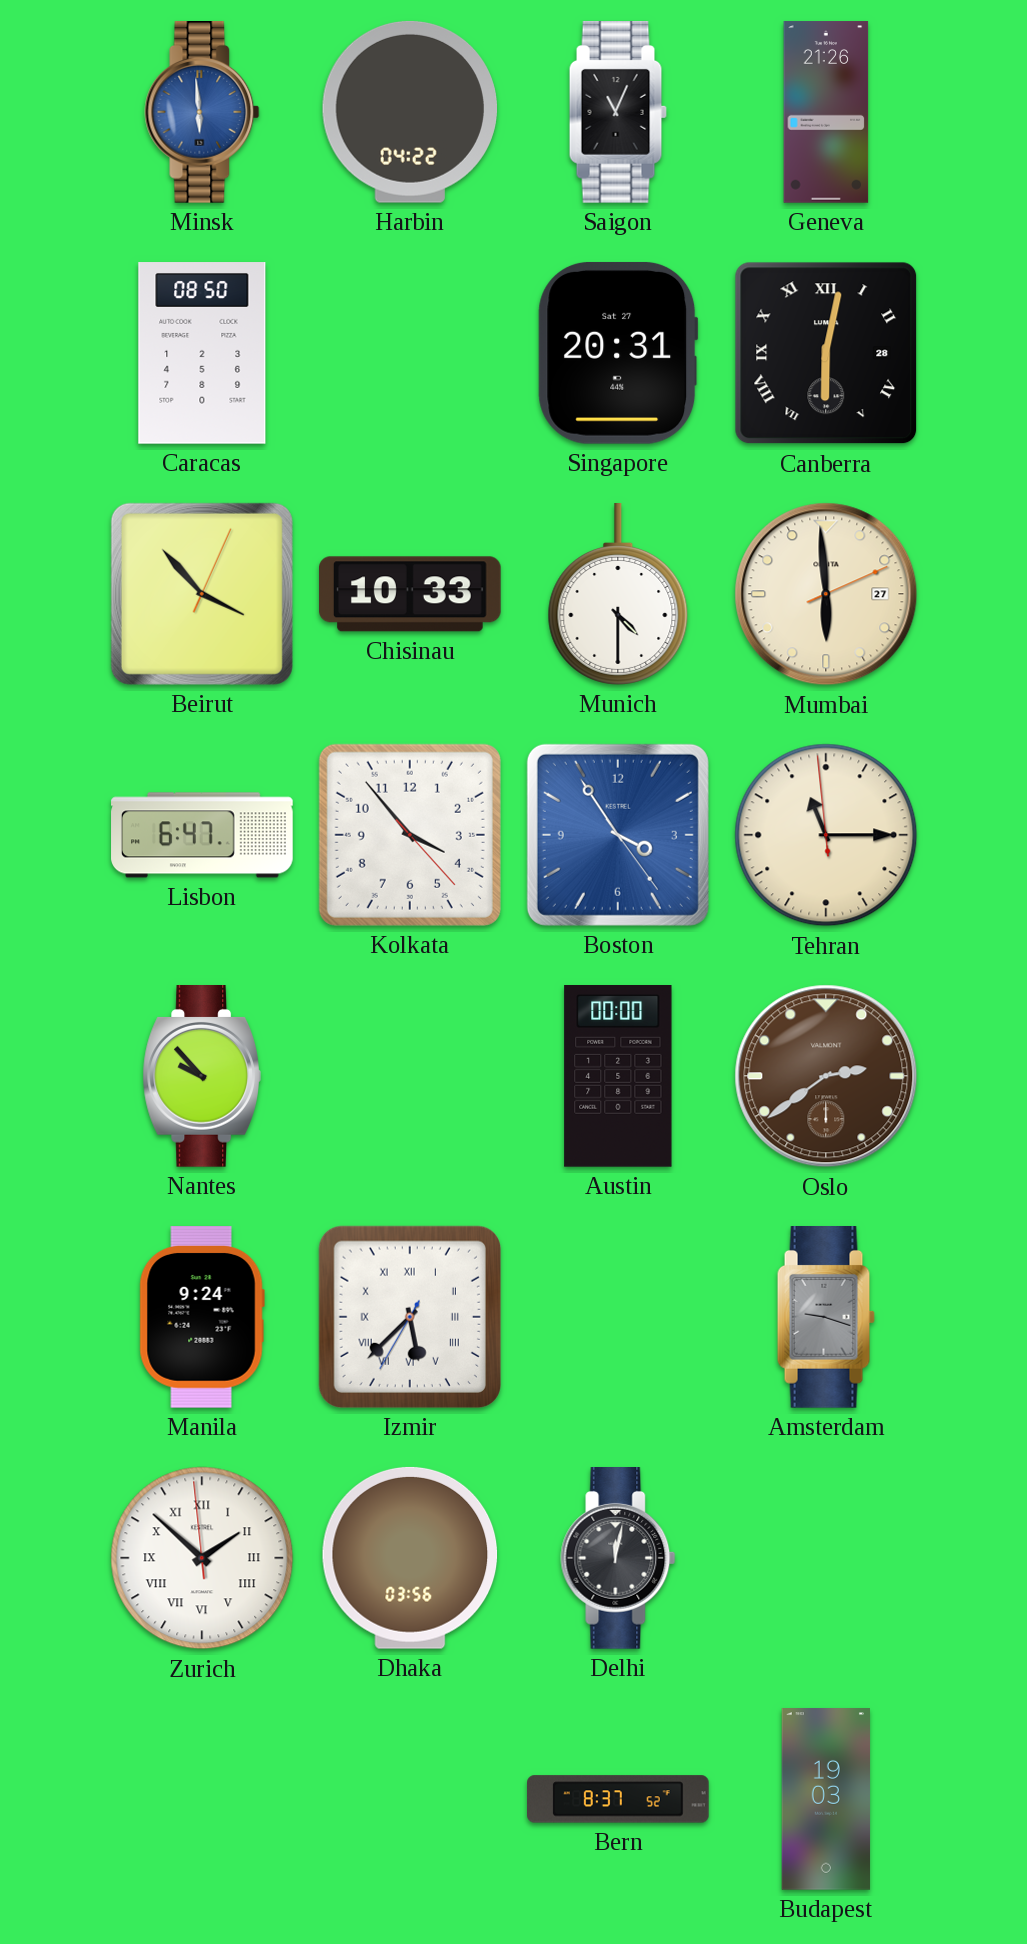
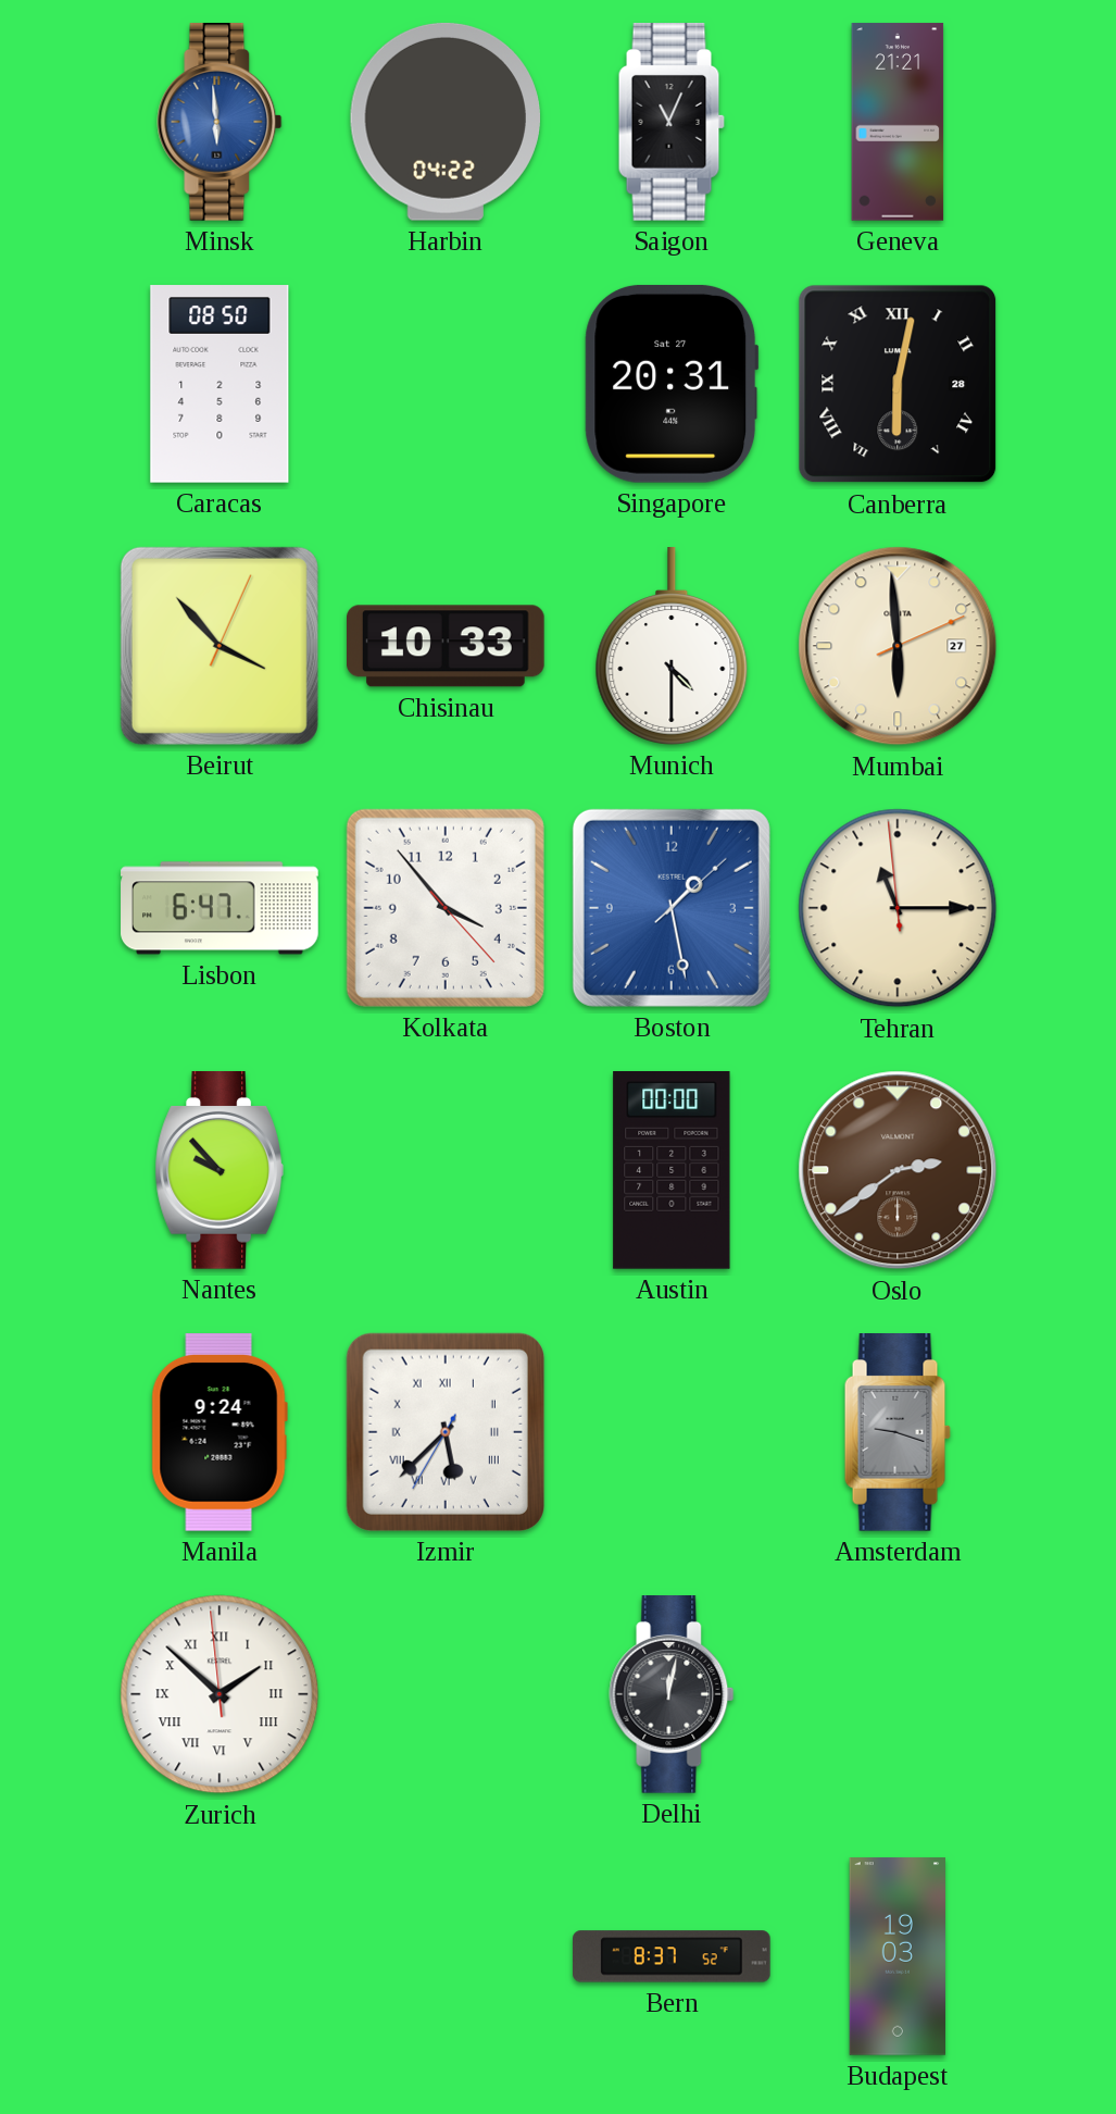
Geneva: 21:26 -> 21:21 (898, 122)
Boston: 3:54 -> 1:28 (672, 908)
Dhaka: 03:56 -> none (410, 1558)
